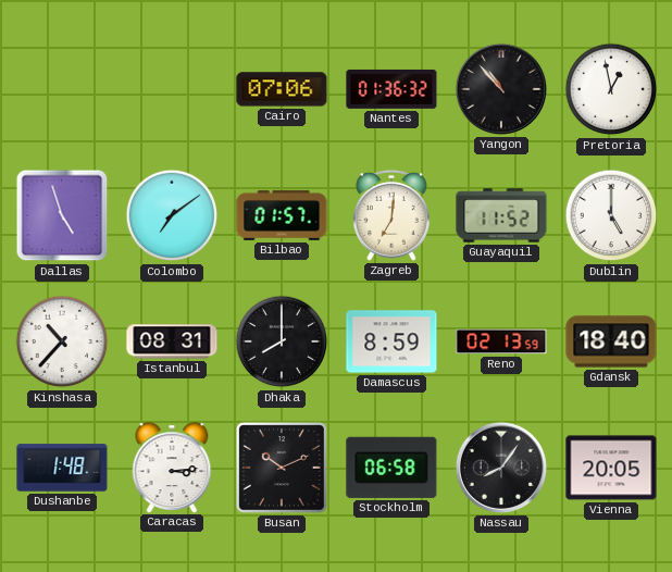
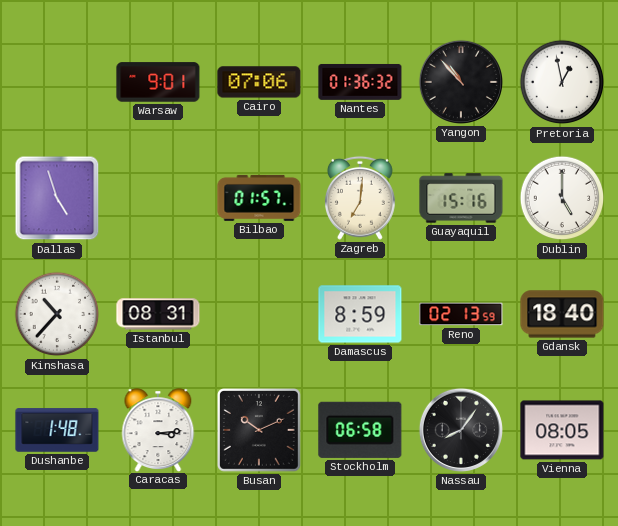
Warsaw: none -> 9:01 (158, 82)
Colombo: 7:09 -> none (172, 215)
Guayaquil: 11:52 -> 15:16 (461, 198)
Dhaka: 8:00 -> none (282, 341)
Vienna: 20:05 -> 08:05 (562, 430)
